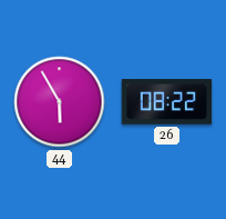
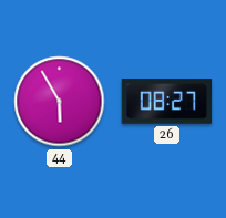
26: 08:22 -> 08:27 (167, 102)
